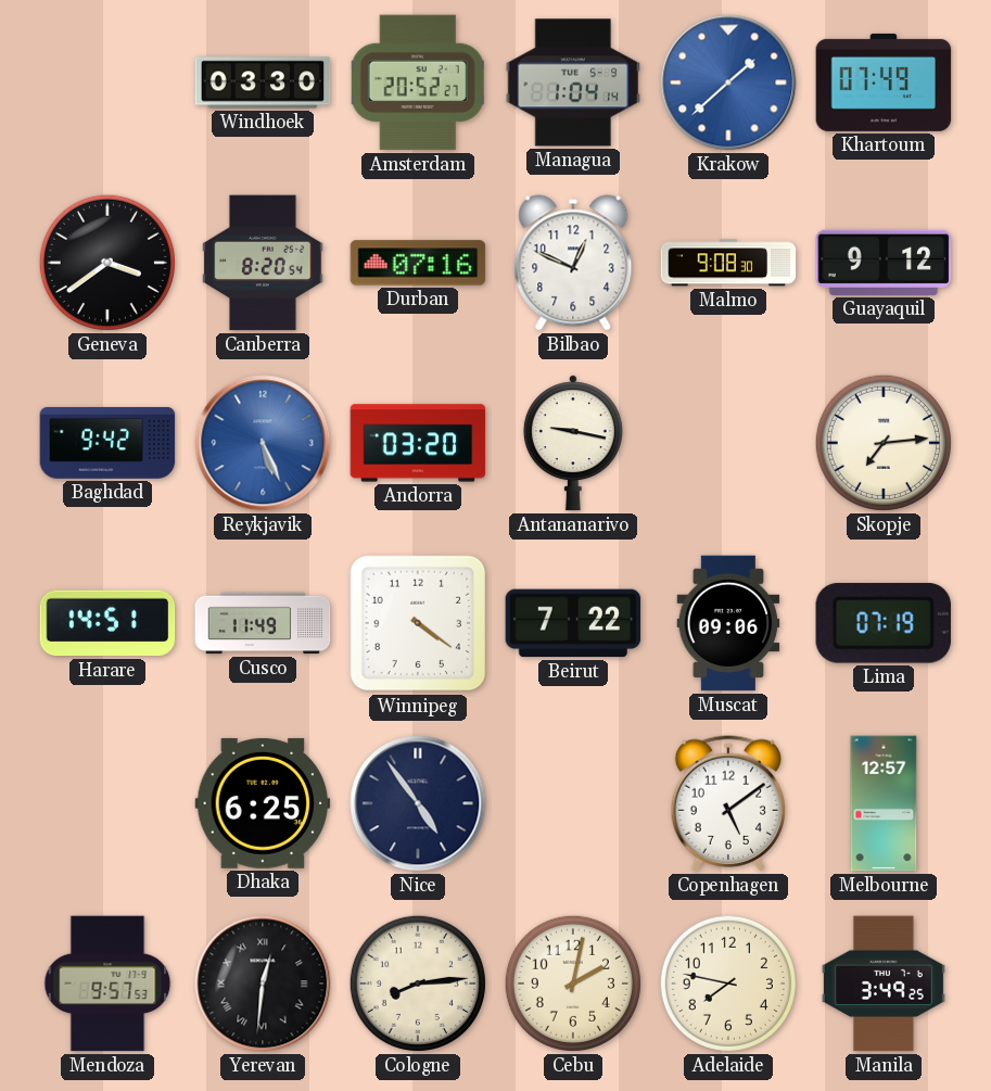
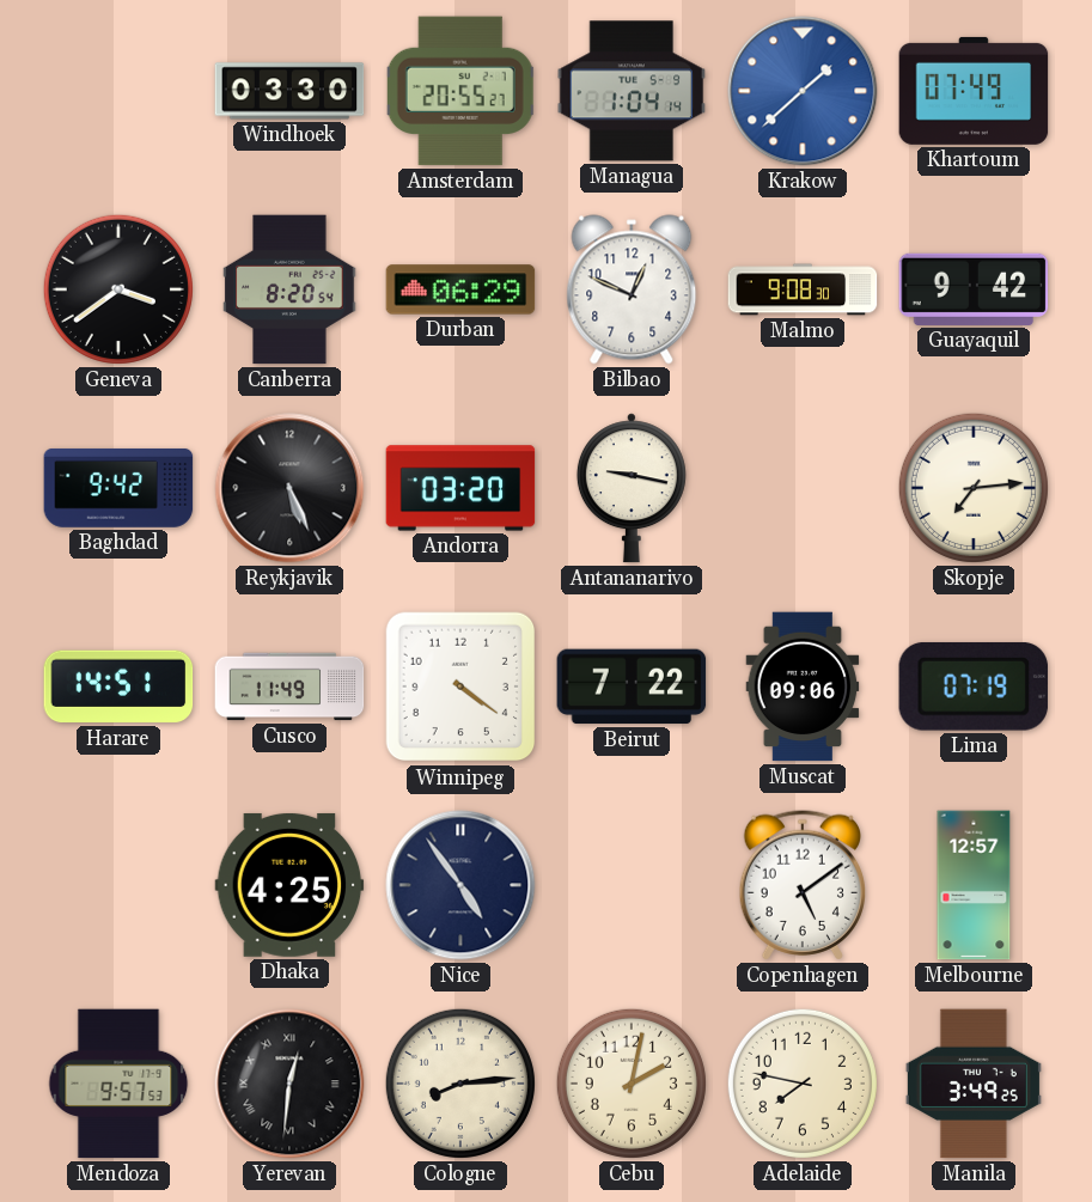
Amsterdam: 20:52 -> 20:55 (460, 91)
Durban: 07:16 -> 06:29 (460, 289)
Guayaquil: 9:12 -> 9:42 (974, 289)
Reykjavik dial: blue -> black (289, 488)
Dhaka: 6:25 -> 4:25 (289, 885)
